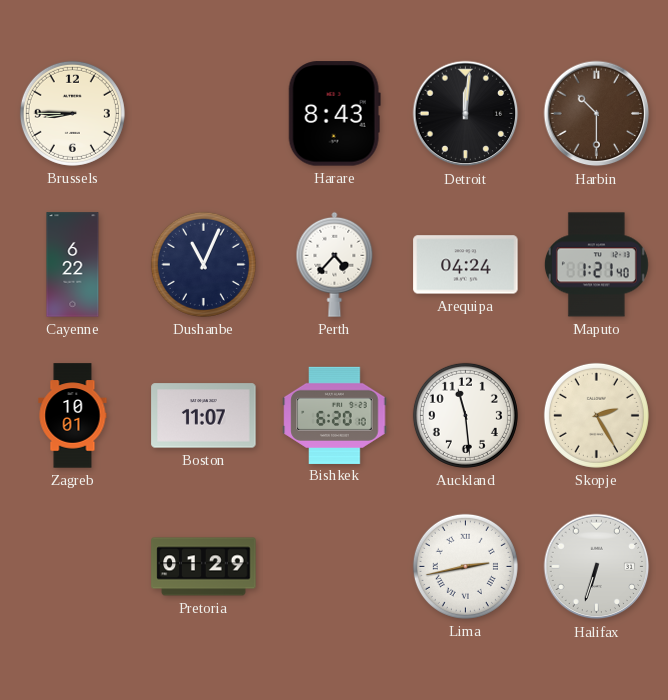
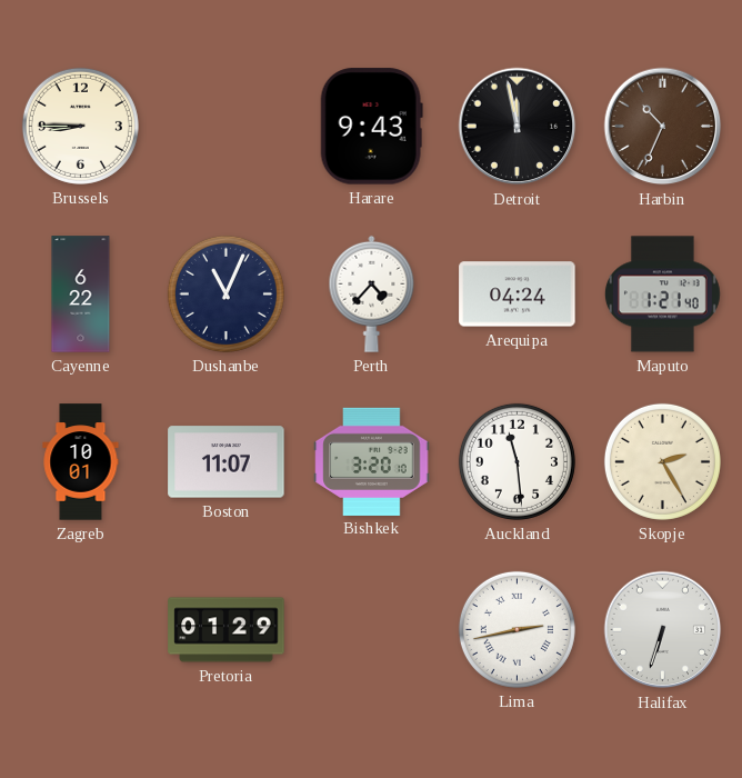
Harare: 8:43 -> 9:43 (371, 127)
Detroit: 12:01 -> 11:58 (518, 127)
Harbin: 10:30 -> 10:34 (663, 127)
Bishkek: 6:20 -> 3:20 (372, 461)
